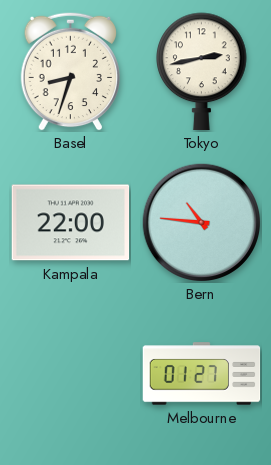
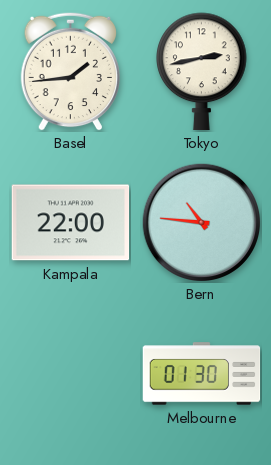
Basel: 8:33 -> 1:44 (70, 71)
Melbourne: 01:27 -> 01:30 (202, 374)
